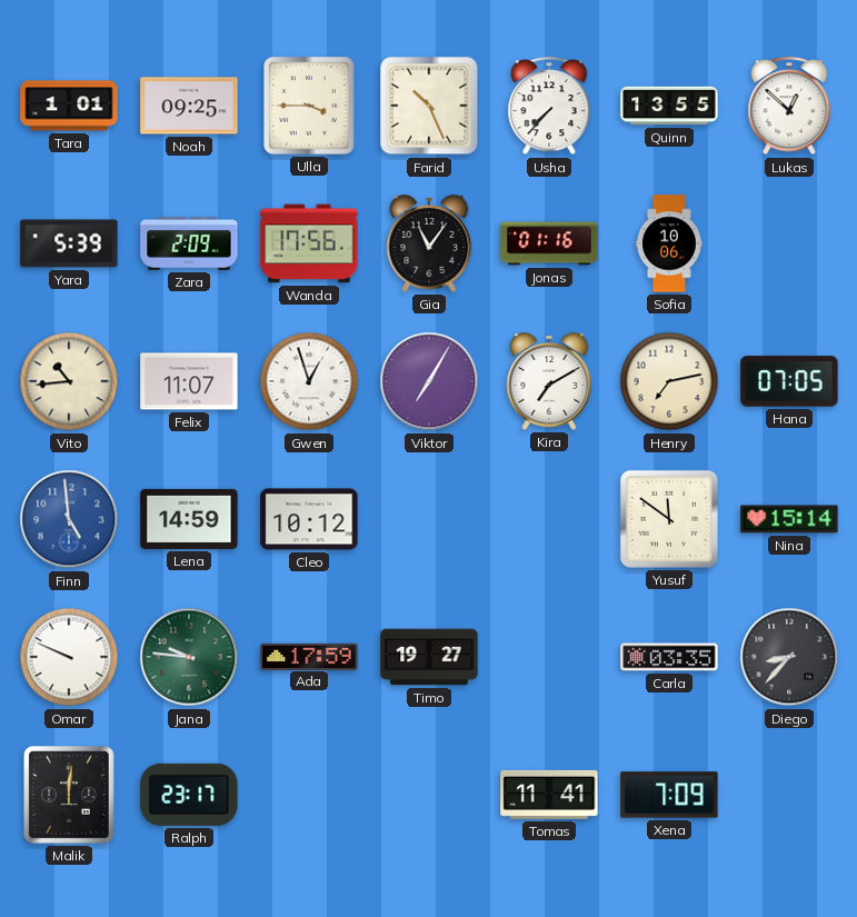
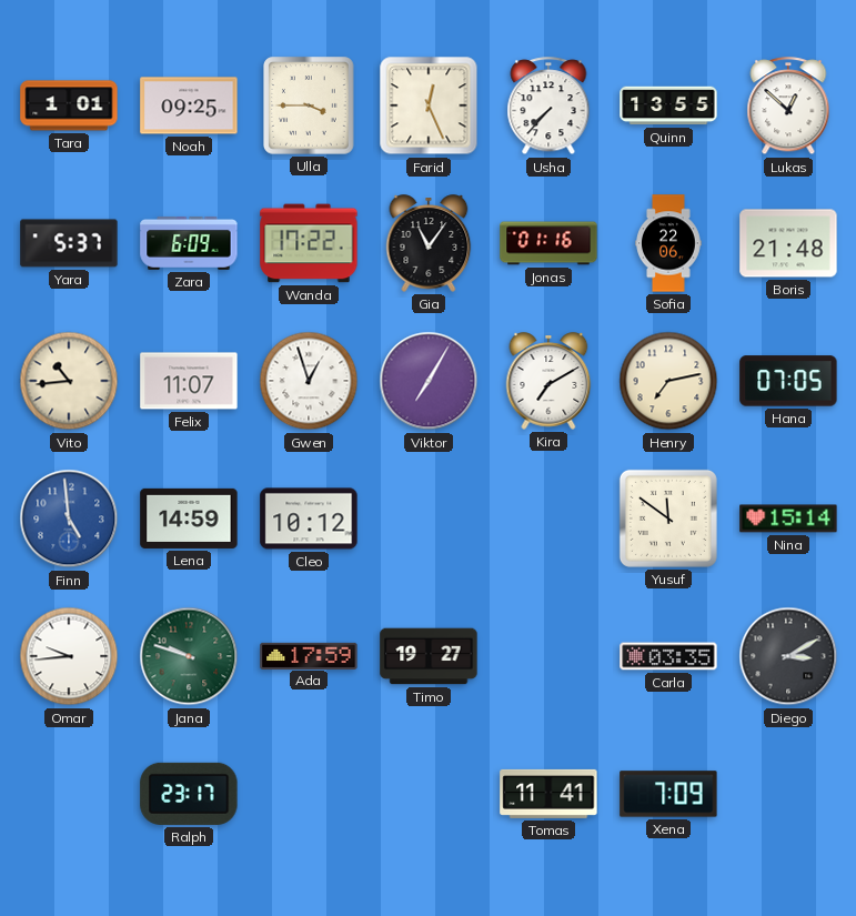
Farid: 10:26 -> 12:26 (429, 105)
Yara: 5:39 -> 5:37 (69, 243)
Zara: 2:09 -> 6:09 (189, 243)
Wanda: 17:56 -> 17:22 (309, 243)
Sofia: 10:06 -> 22:06 (668, 243)
Boris: none -> 21:48 (788, 243)
Omar: 9:49 -> 9:44 (69, 656)
Jana: 9:46 -> 9:48 (189, 656)
Diego: 8:37 -> 3:10 (788, 656)
Malik: 12:01 -> none (70, 796)
